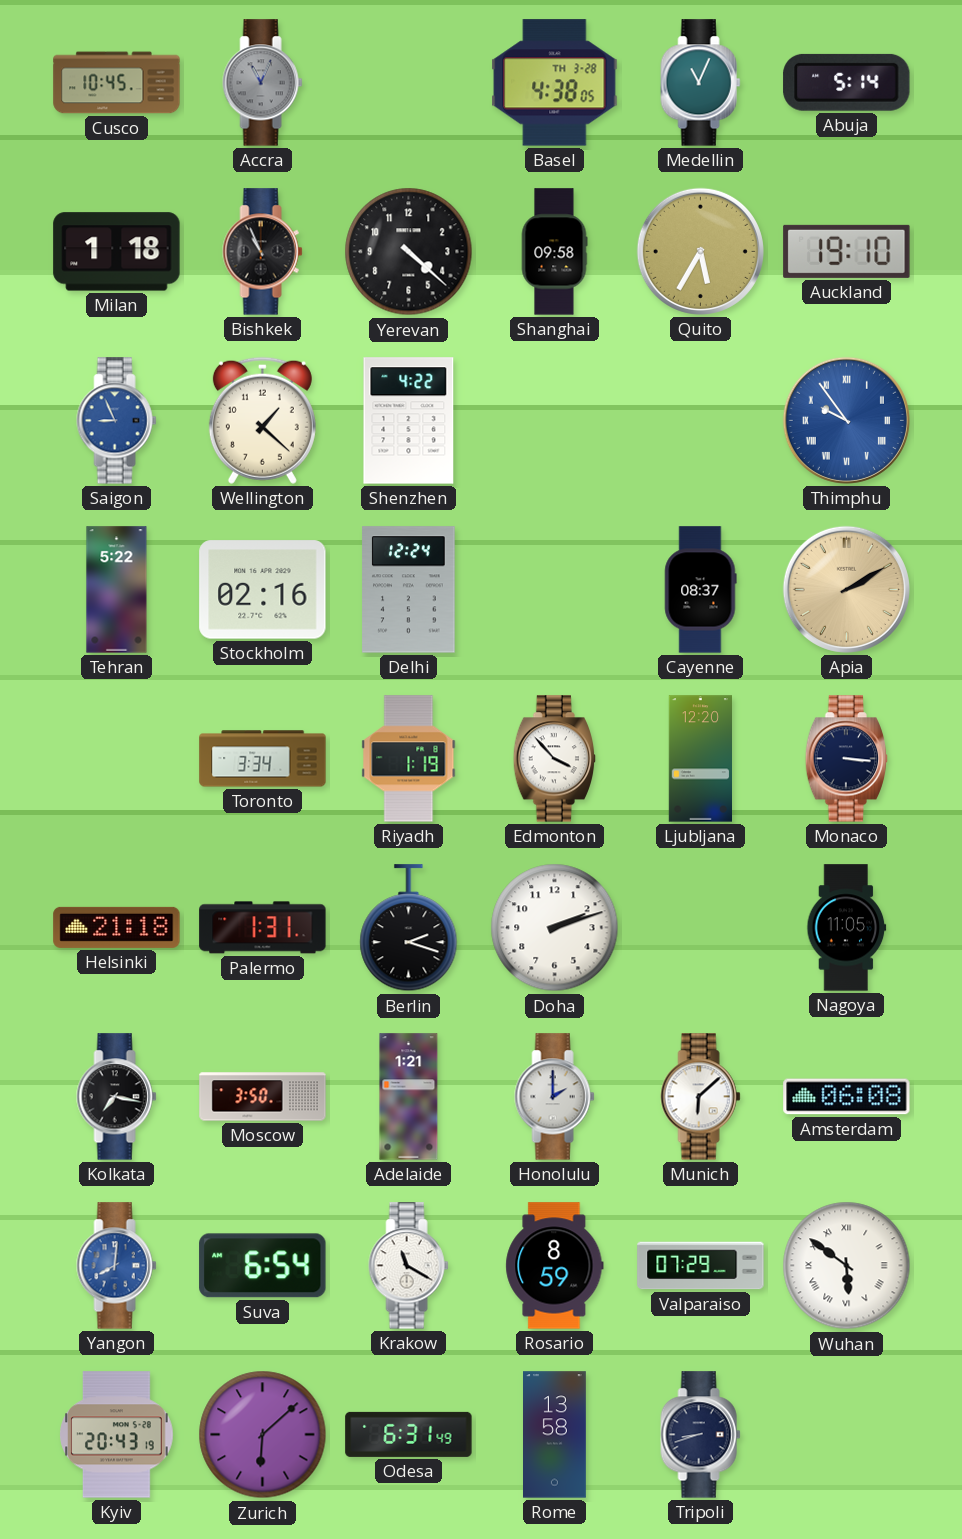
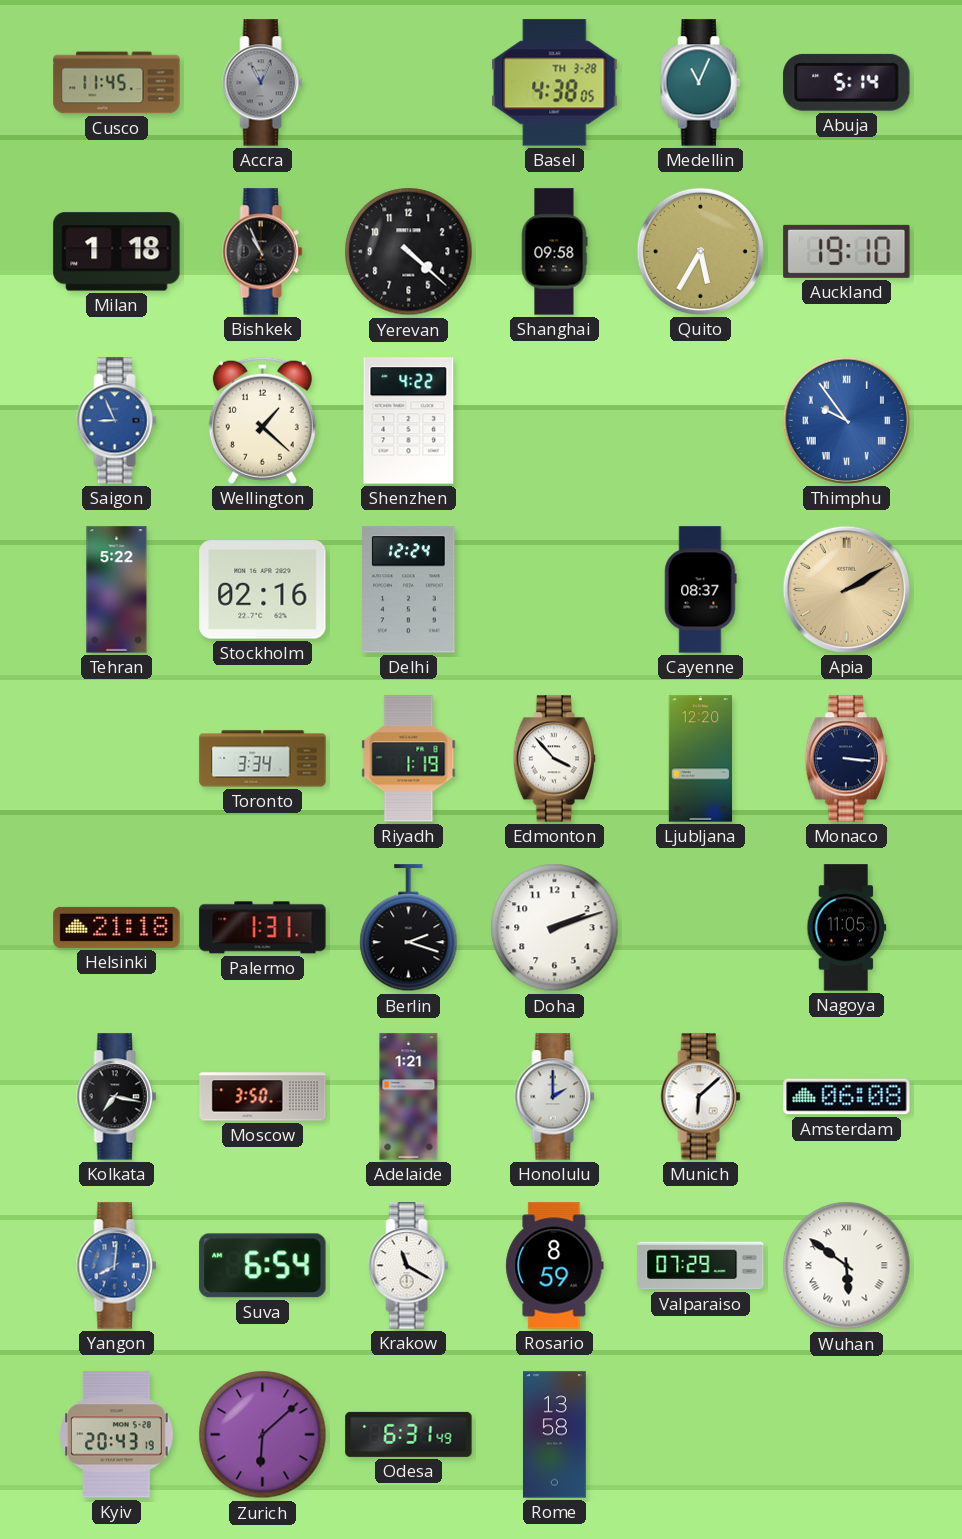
Cusco: 10:45 -> 11:45 (117, 83)
Tripoli: 8:42 -> none (701, 1435)
